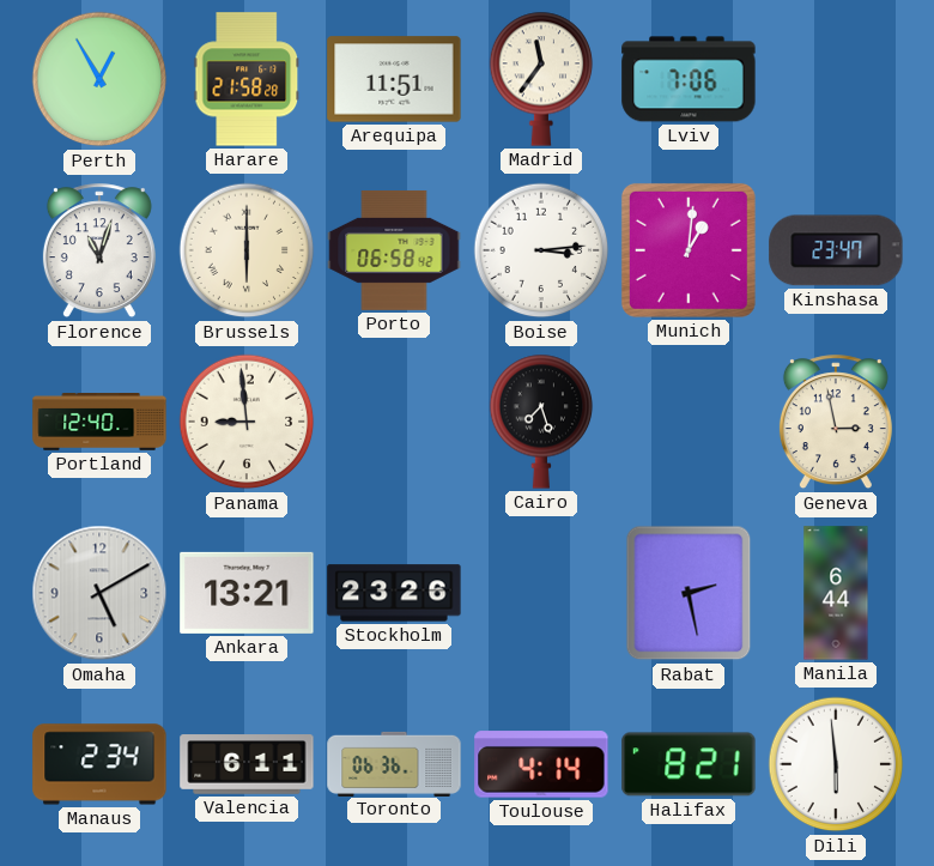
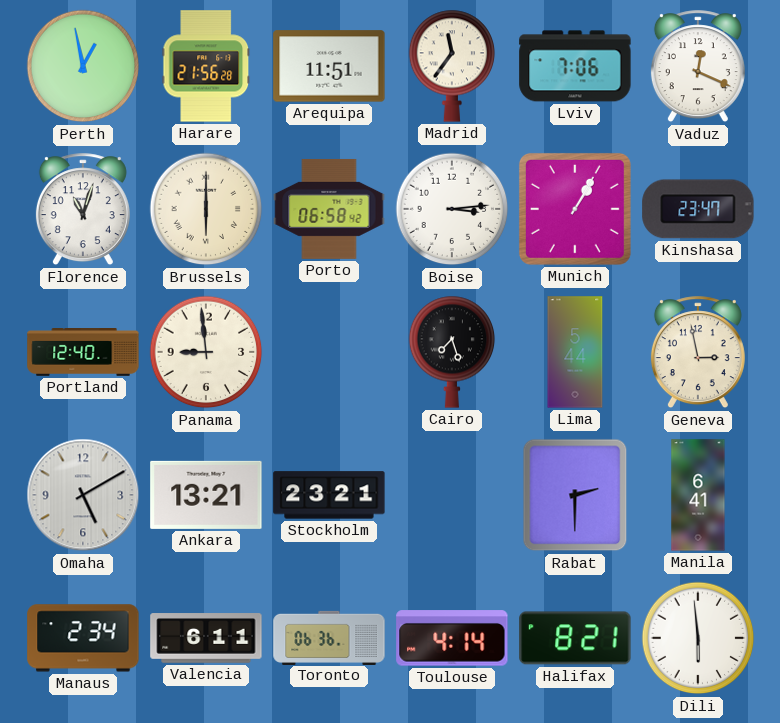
Perth: 12:55 -> 12:58 (83, 66)
Harare: 21:58 -> 21:56 (206, 66)
Vaduz: none -> 12:19 (698, 67)
Munich: 1:01 -> 1:05 (575, 209)
Lima: none -> 5:44 (575, 352)
Stockholm: 23:26 -> 23:21 (329, 495)
Rabat: 2:28 -> 2:30 (575, 495)
Manila: 6:44 -> 6:41 (698, 495)
